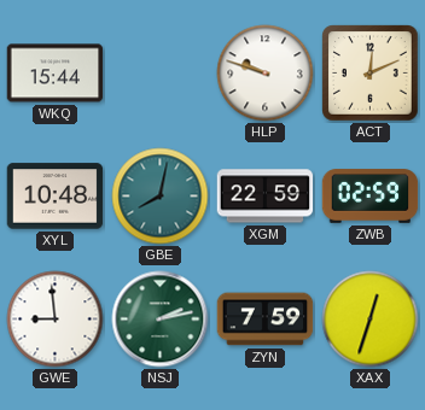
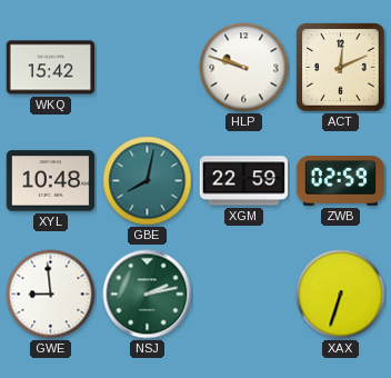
WKQ: 15:44 -> 15:42 (51, 68)
ZYN: 7:59 -> none (266, 320)
XAX: 12:33 -> 6:33 (341, 295)
